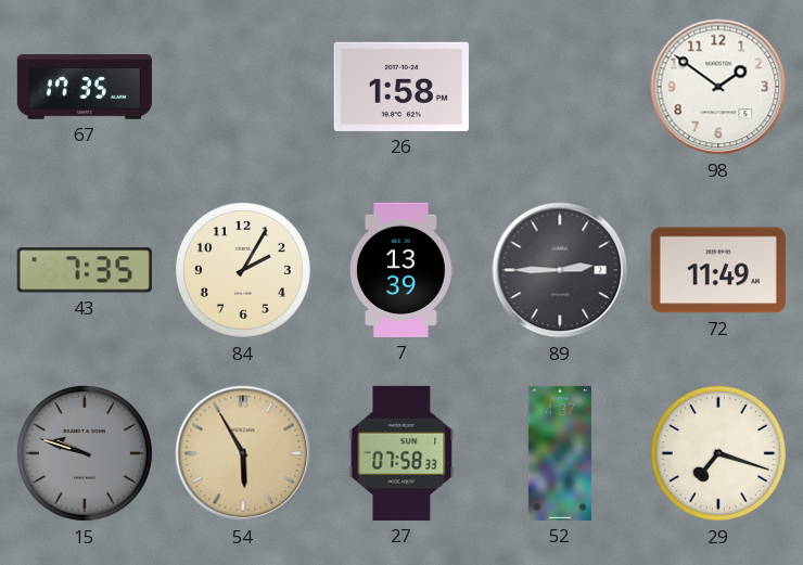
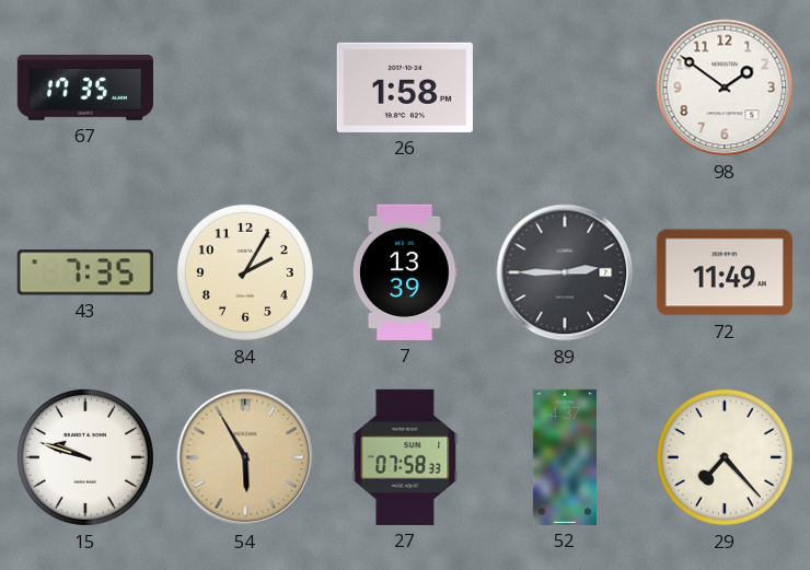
15 dial: grey -> white (85, 457)
29: 7:18 -> 7:23 (725, 457)
